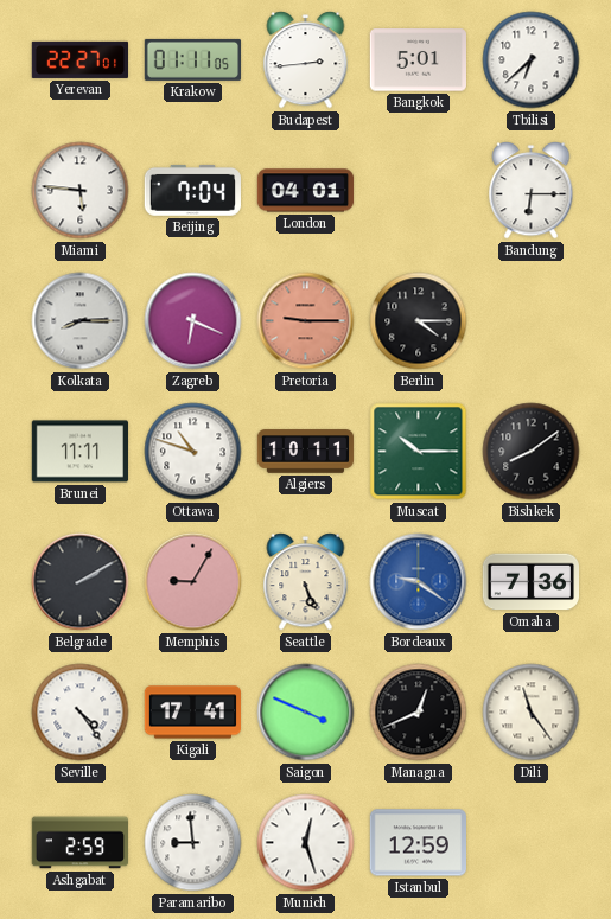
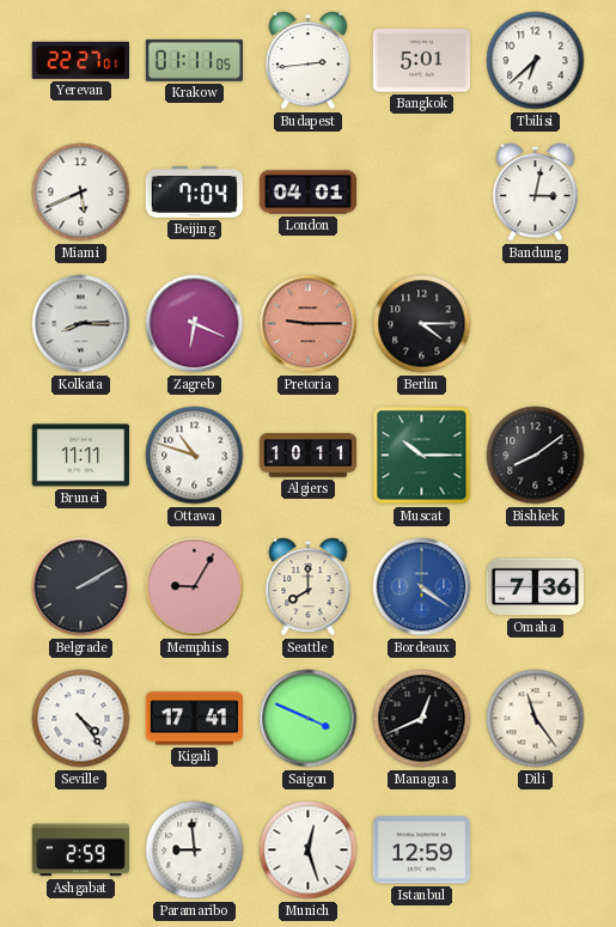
Miami: 5:46 -> 5:41 (81, 193)
Bandung: 6:15 -> 3:02 (536, 193)
Seattle: 5:26 -> 8:00 (309, 587)
Bordeaux: 9:21 -> 4:21 (422, 587)
